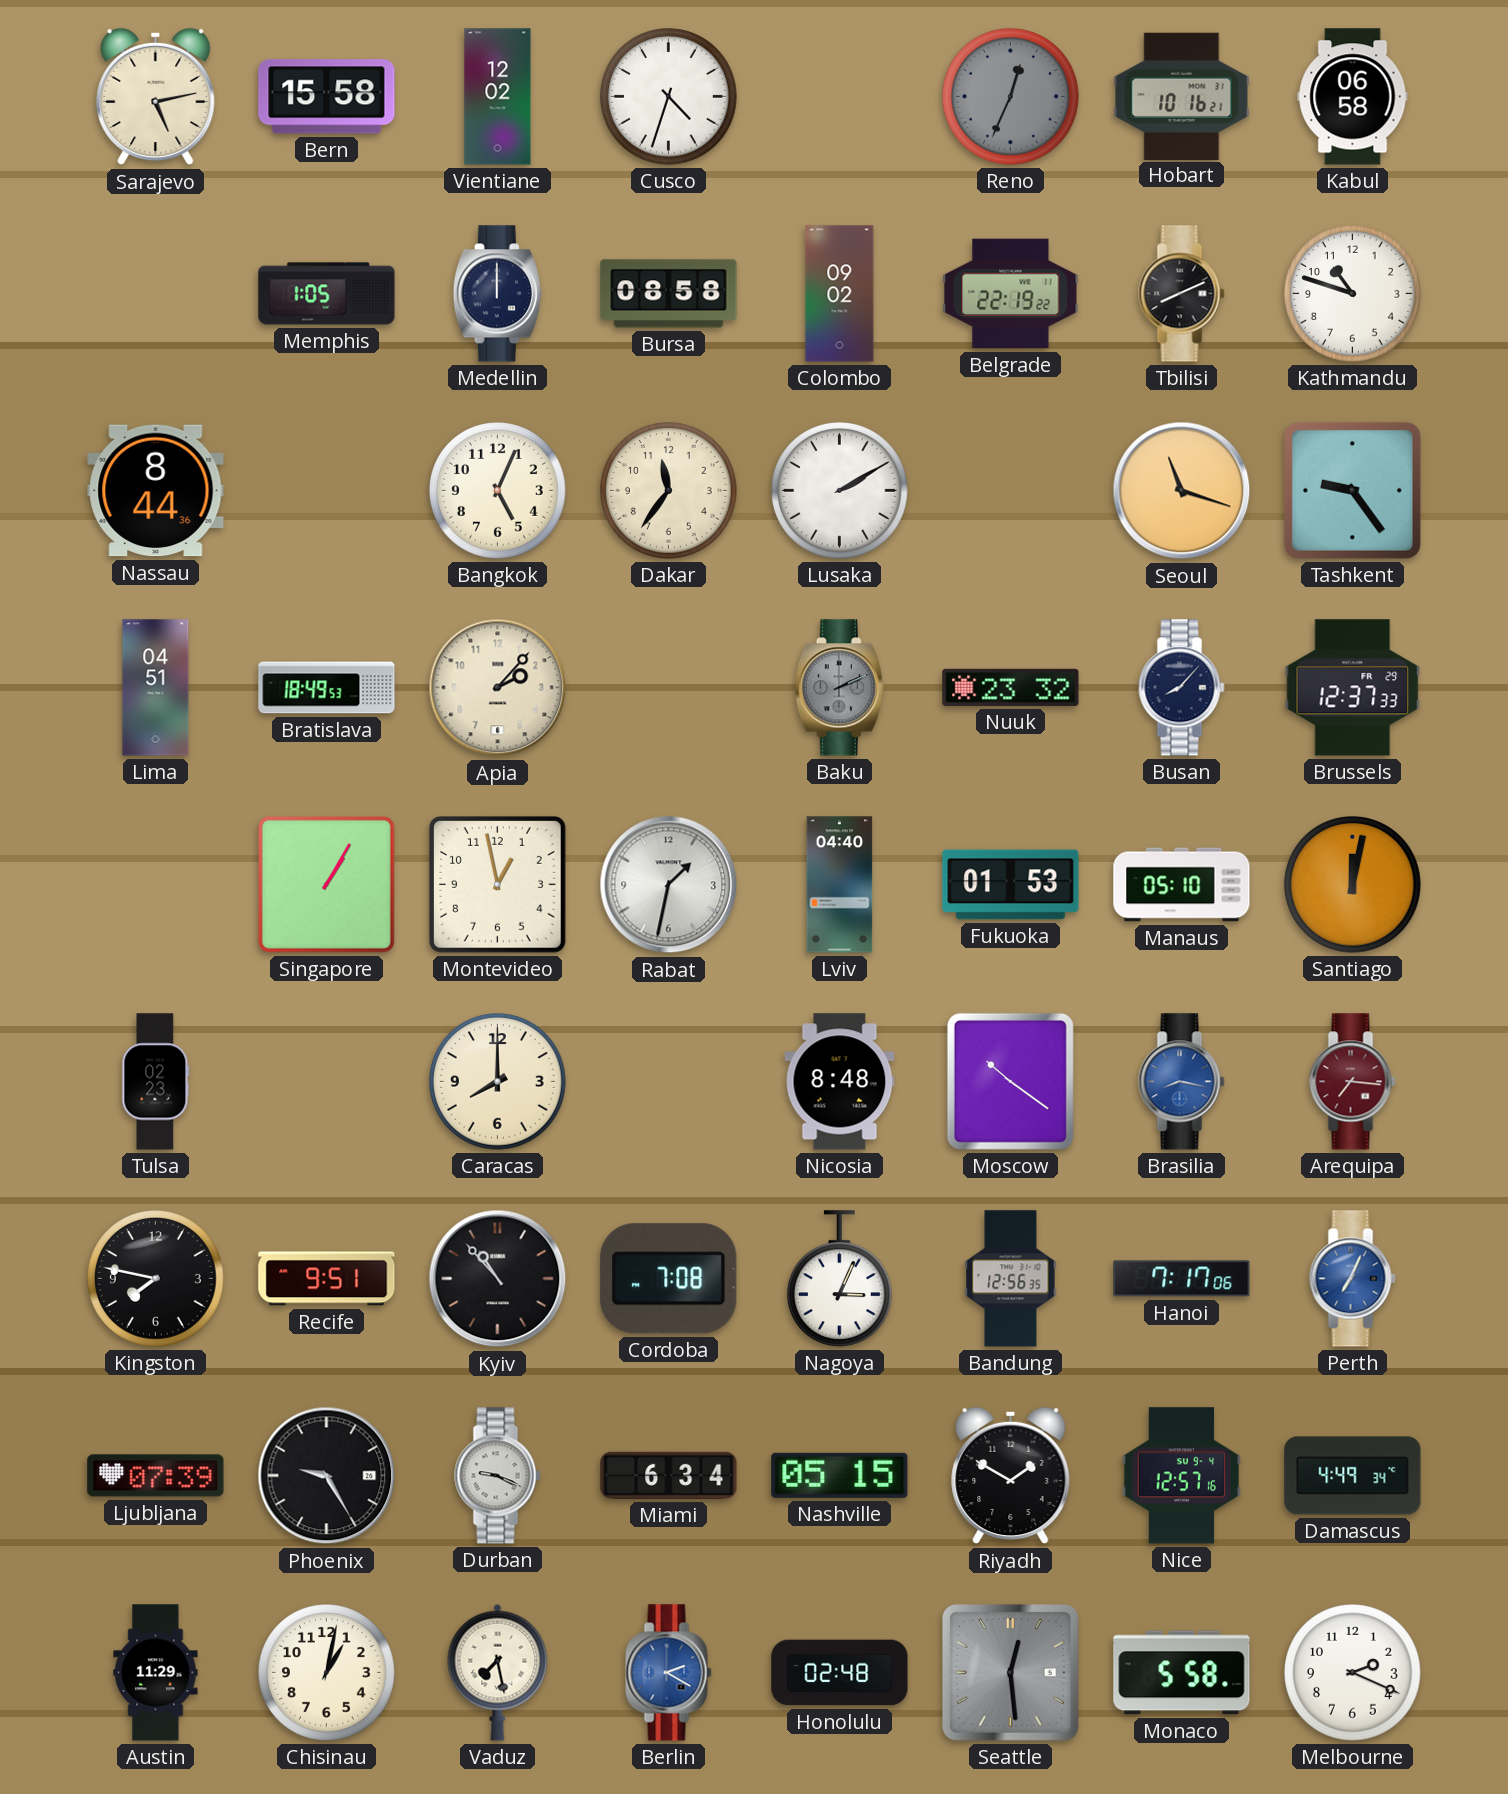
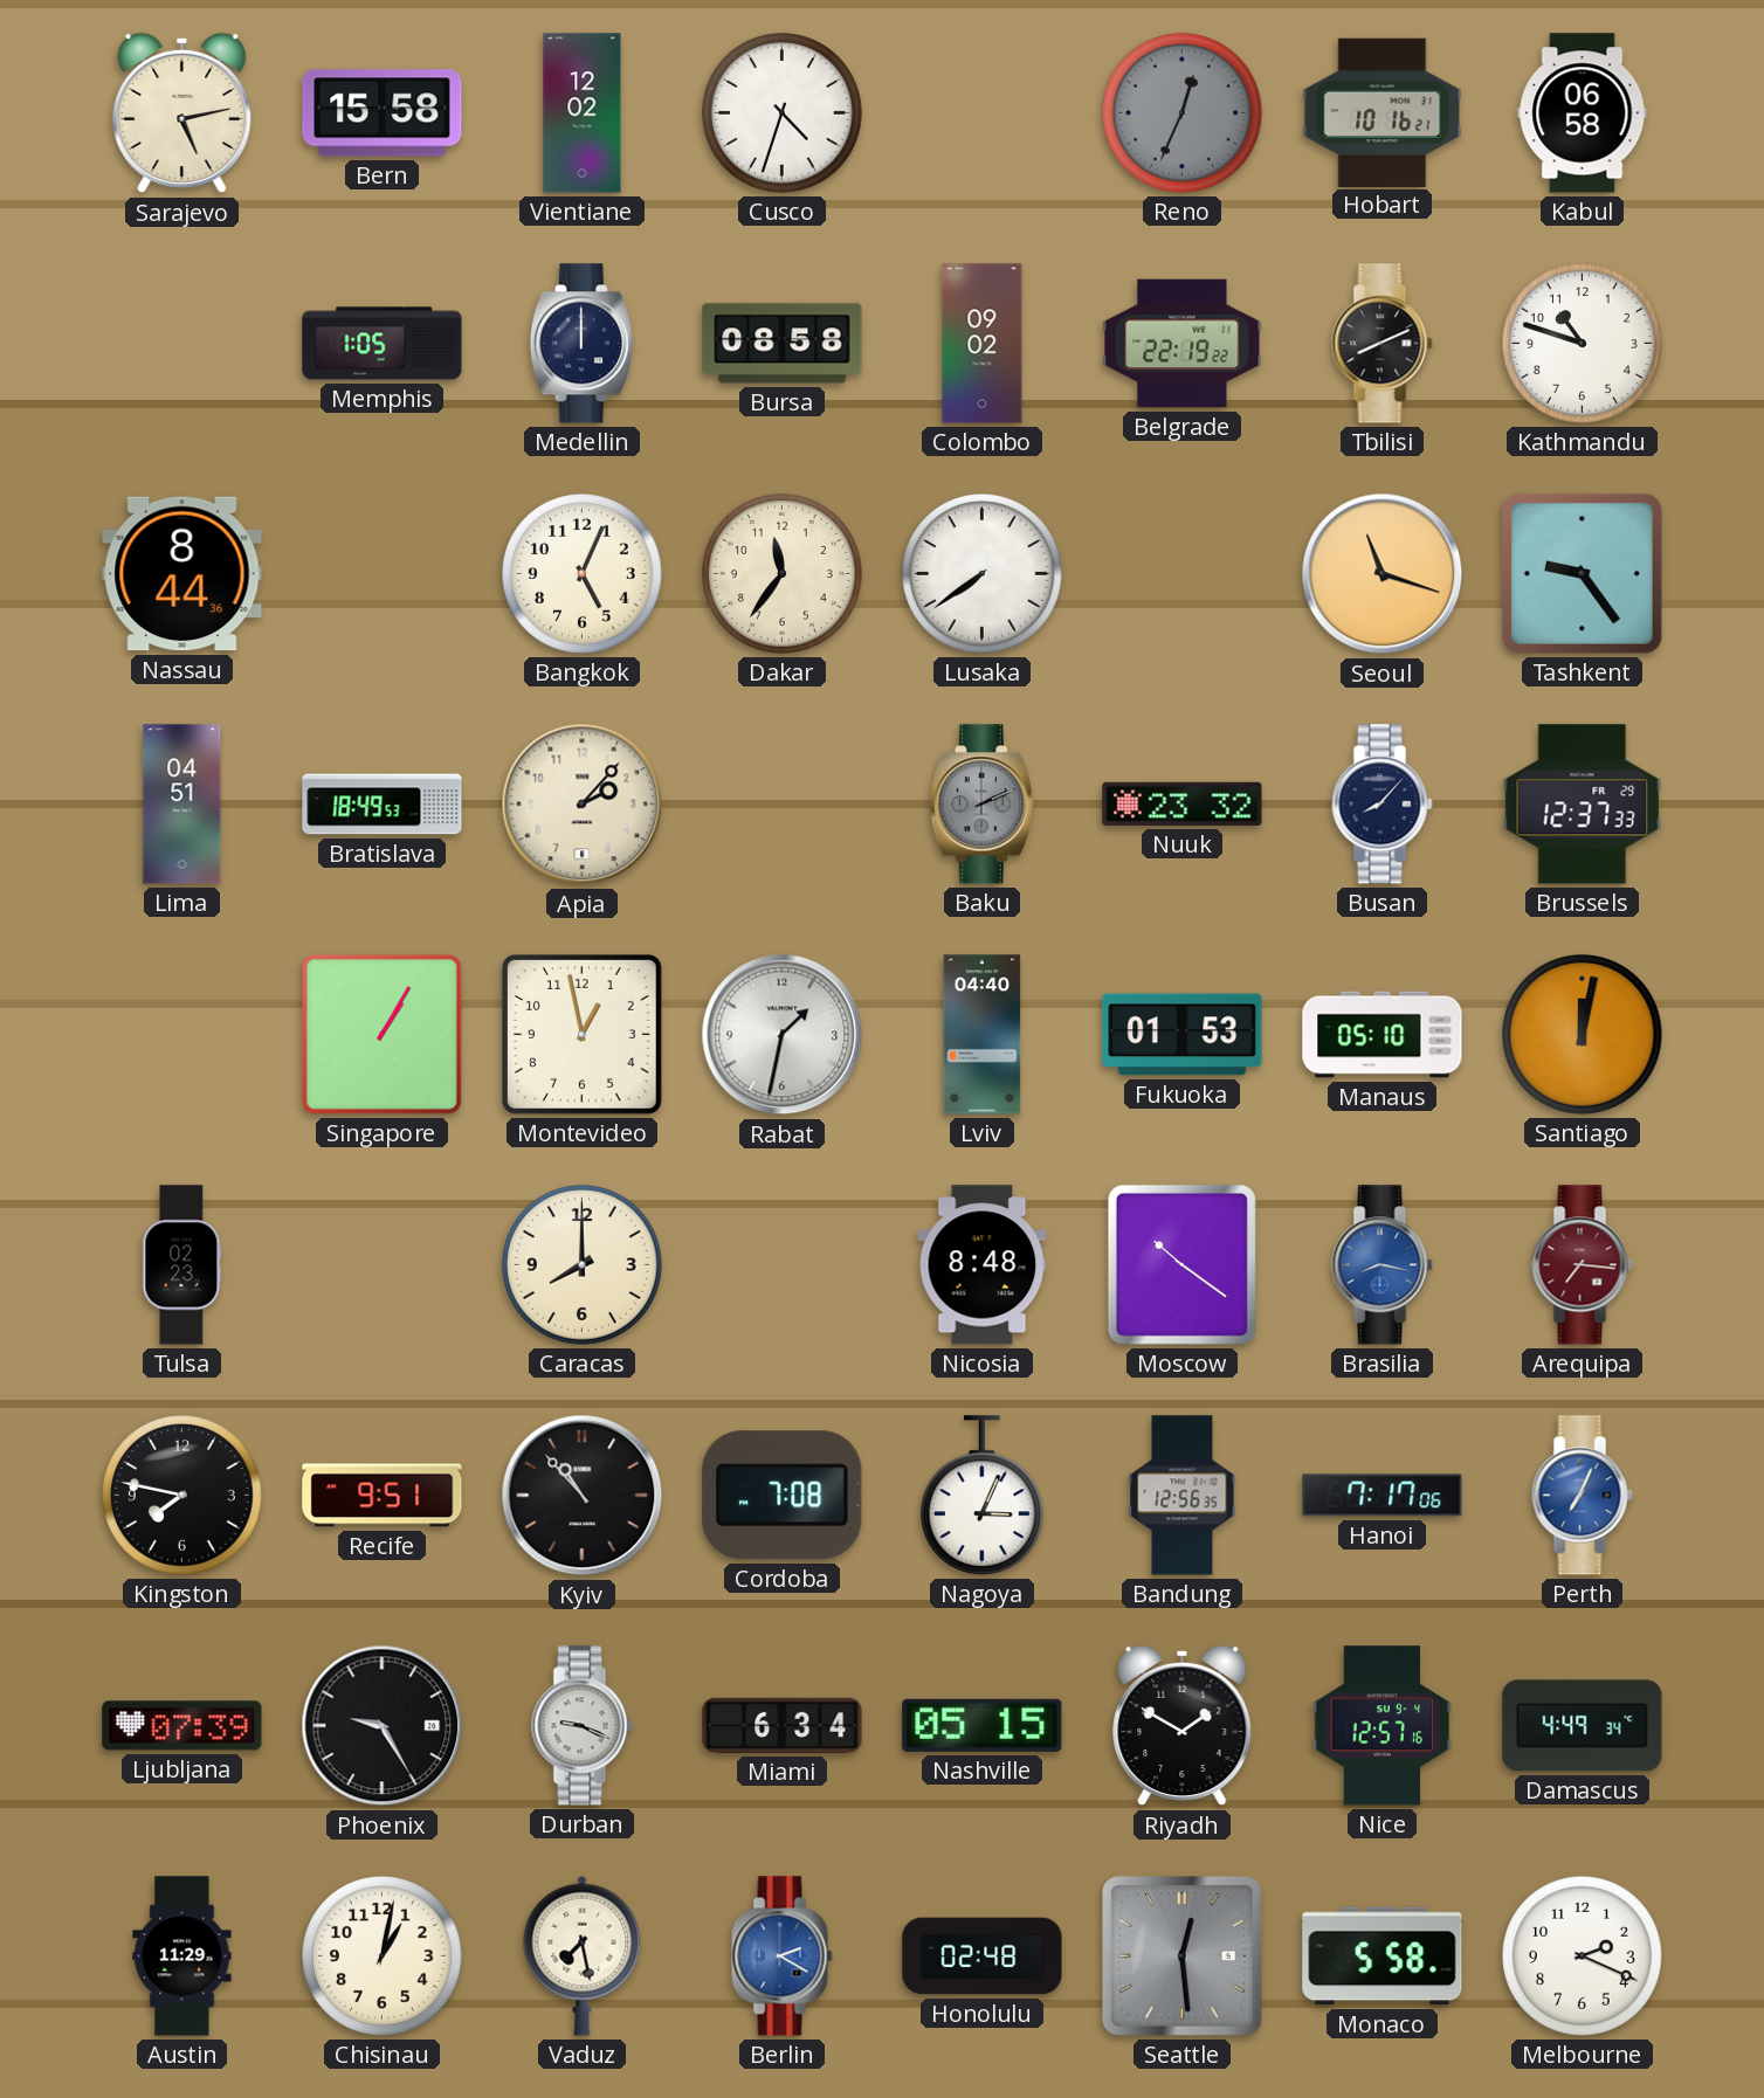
Lusaka: 2:10 -> 7:39 (983, 574)
